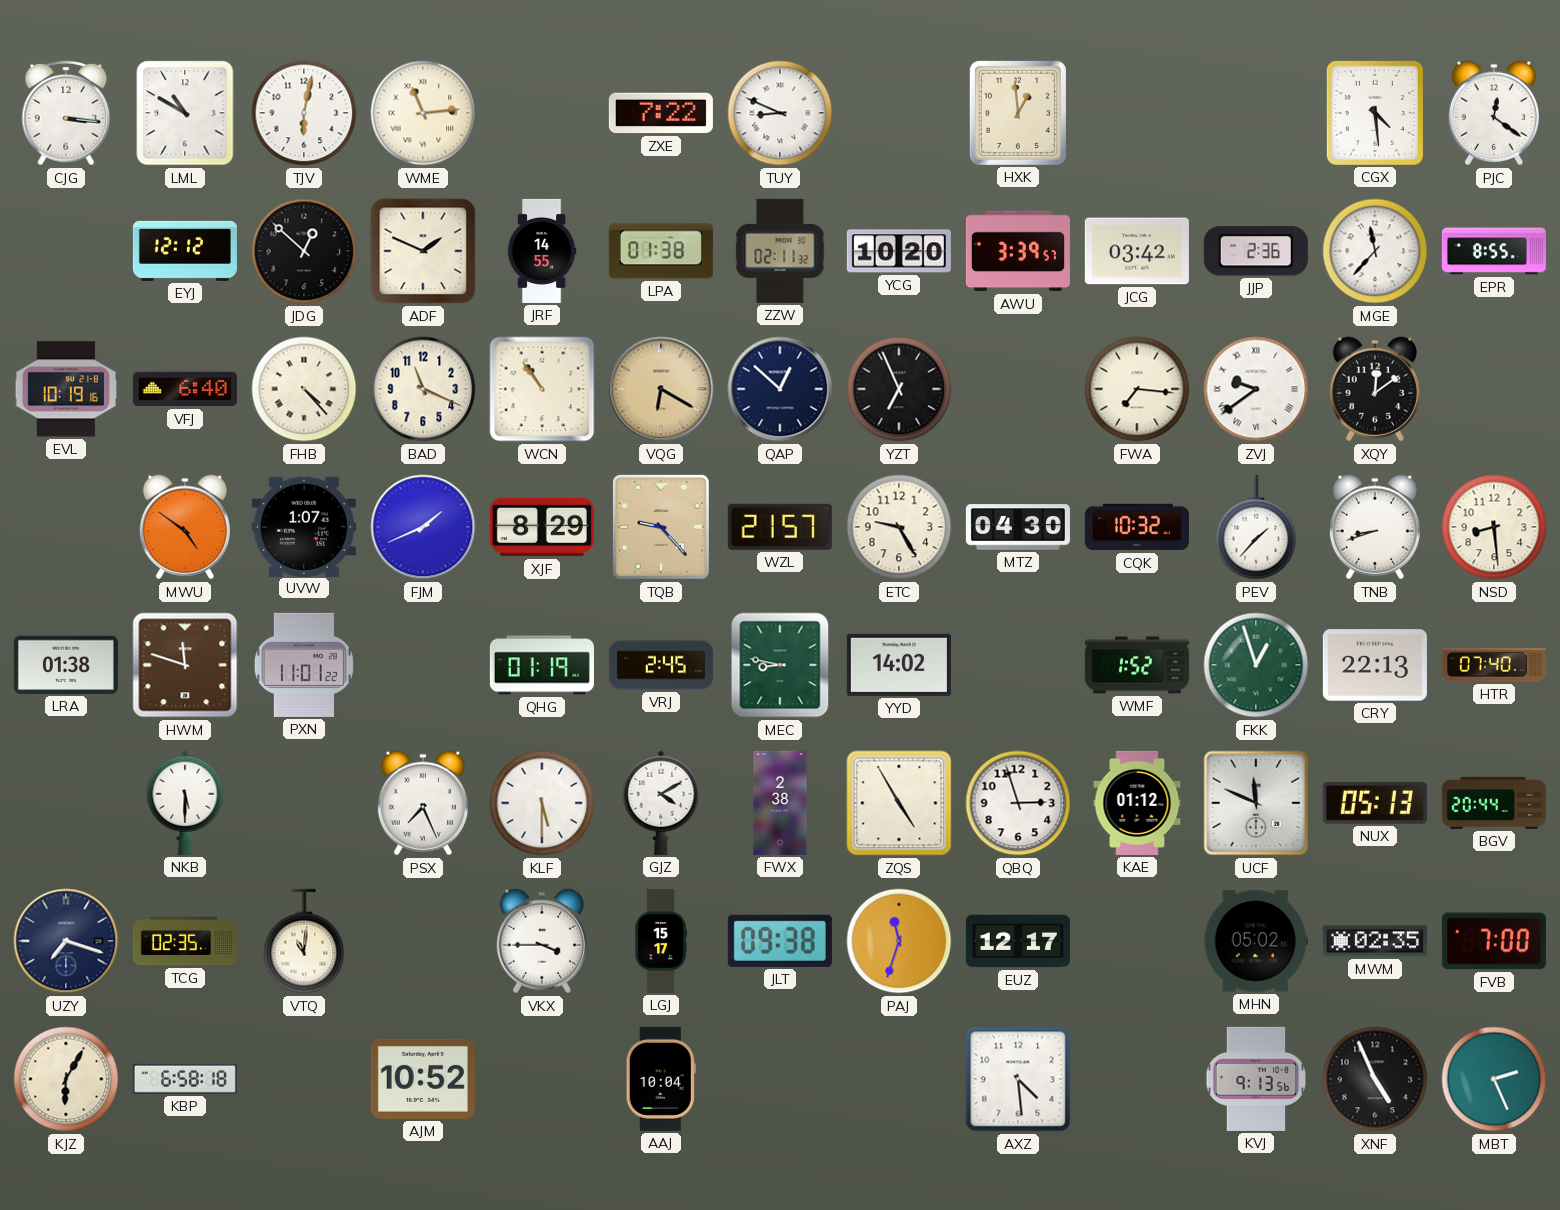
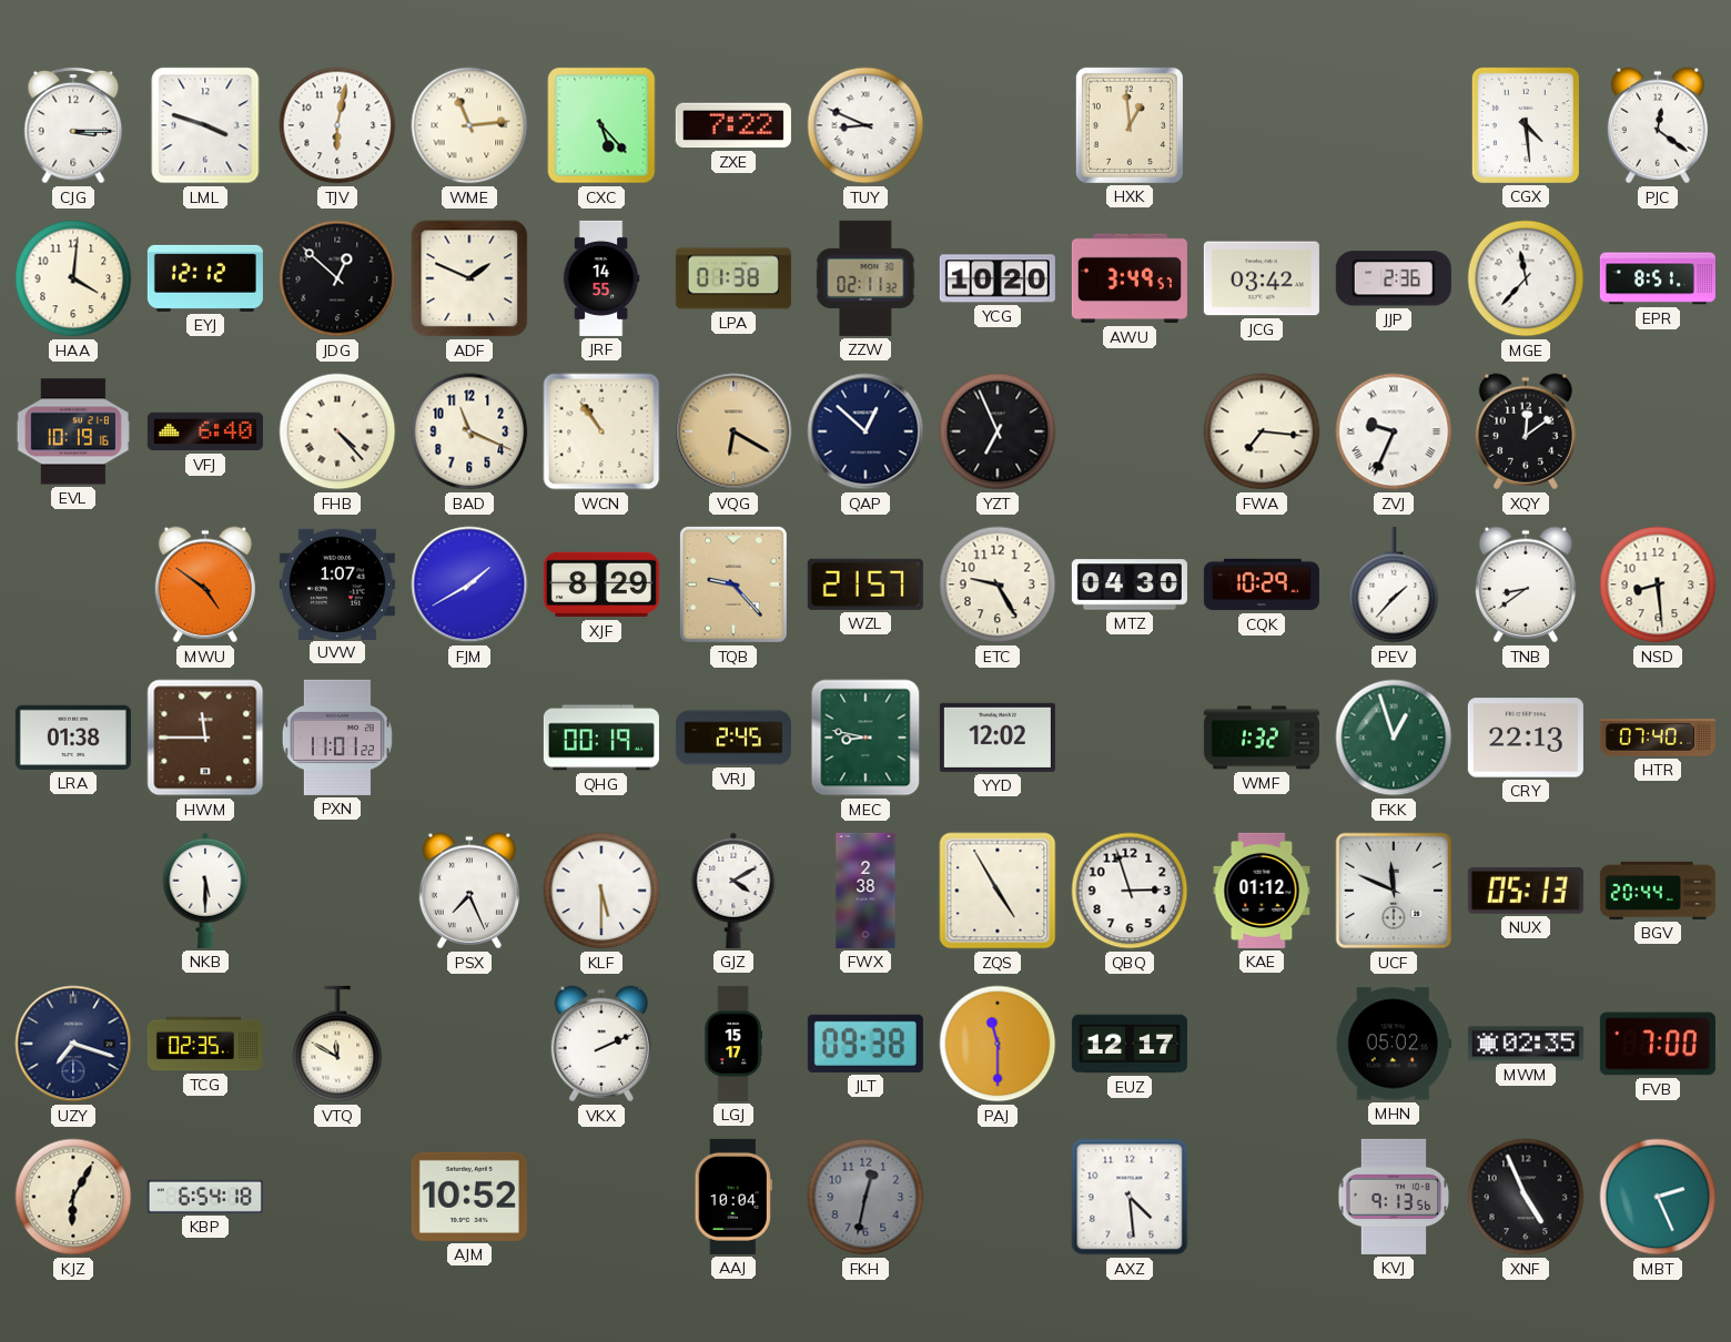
CJG: 3:16 -> 3:15 (73, 125)
LML: 10:50 -> 3:48 (205, 125)
CXC: none -> 5:23 (601, 125)
HAA: none -> 4:01 (73, 278)
AWU: 3:39 -> 3:49 (1130, 278)
EPR: 8:55 -> 8:51 (1658, 278)
ZVJ: 9:39 -> 9:34 (1394, 431)
FJM: 1:41 -> 1:40 (469, 584)
CQK: 10:32 -> 10:29 (1262, 584)
TNB: 8:42 -> 8:39 (1526, 584)
HWM: 11:48 -> 11:45 (205, 738)
QHG: 01:19 -> 00:19 (601, 738)
YYD: 14:02 -> 12:02 (998, 738)
WMF: 1:52 -> 1:32 (1262, 738)
VTQ: 11:01 -> 11:50 (337, 1044)
VKX: 3:45 -> 2:11 (601, 1044)
PAJ: 11:33 -> 11:30 (998, 1044)
KBP: 6:58 -> 6:54 (205, 1197)
FKH: none -> 12:32 (865, 1197)
